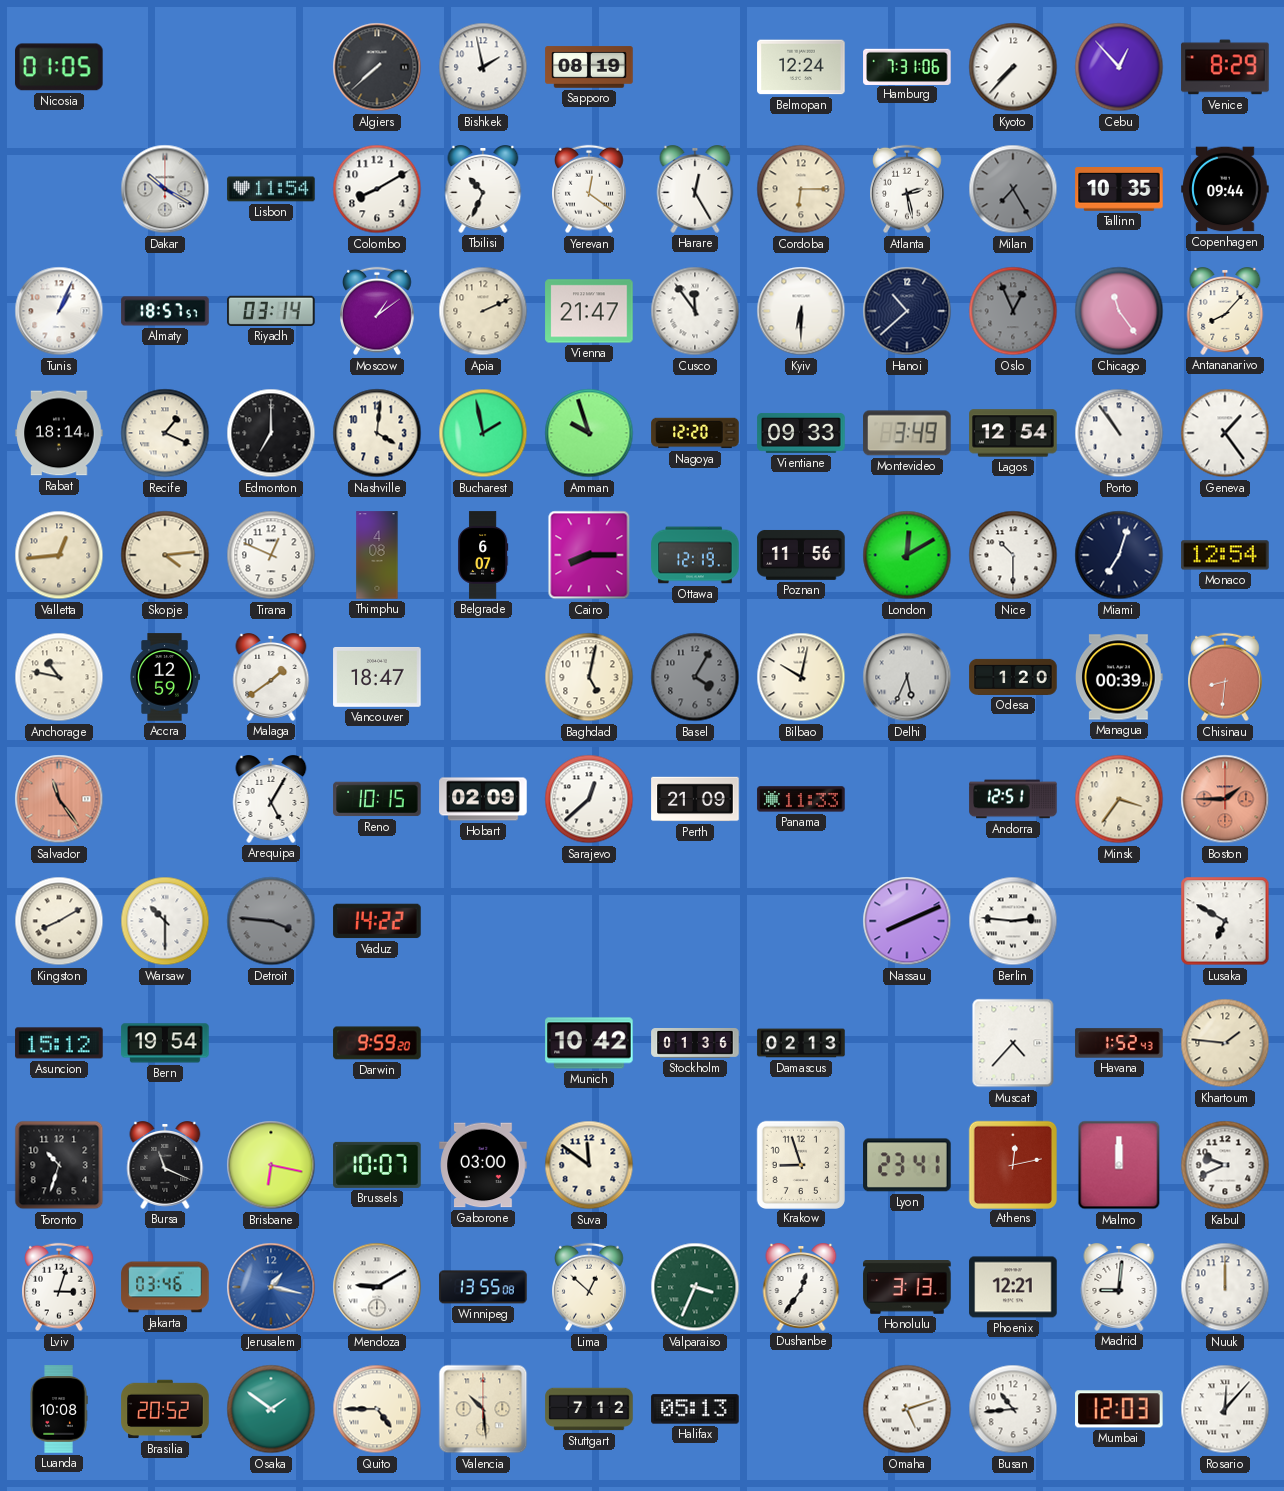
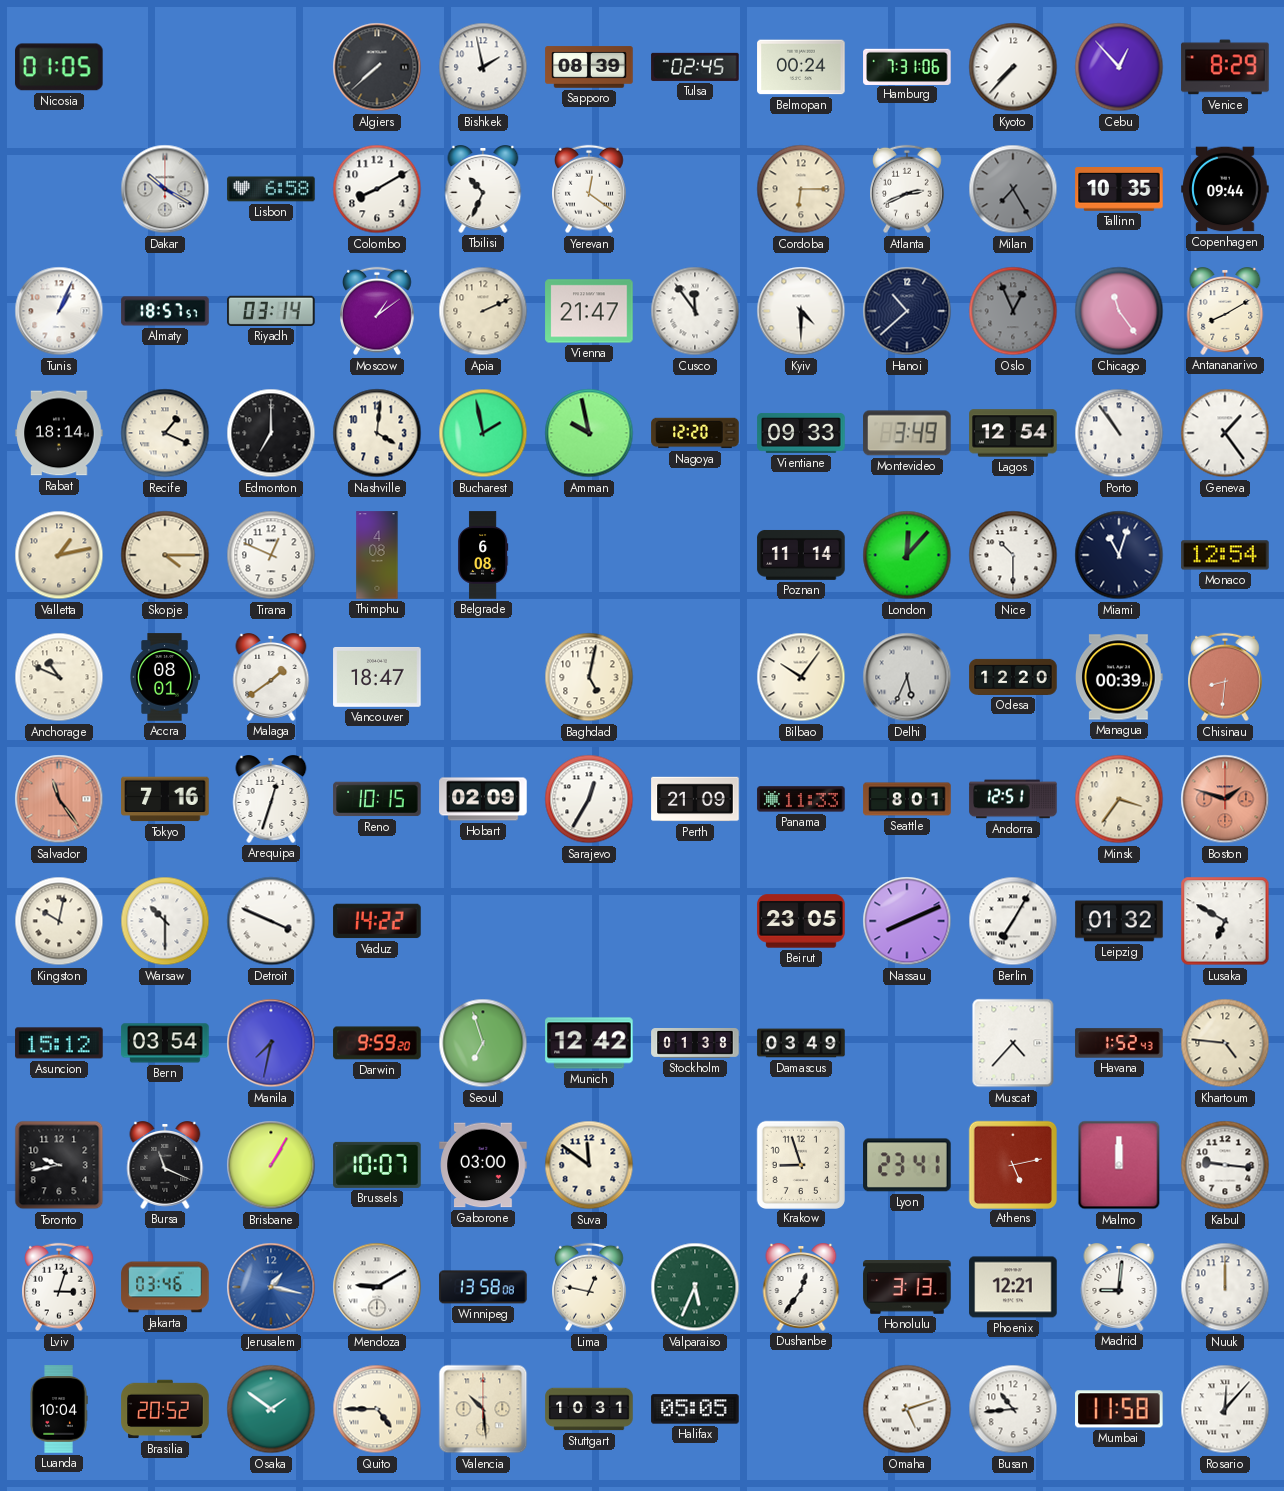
Sapporo: 08:19 -> 08:39 (589, 67)
Tulsa: none -> 02:45 (695, 67)
Belmopan: 12:24 -> 00:24 (801, 67)
Lisbon: 11:54 -> 6:58 (271, 189)
Harare: 12:25 -> none (695, 190)
Atlanta: 2:28 -> 2:41 (908, 189)
Kyiv: 6:30 -> 4:30 (801, 311)
Antananarivo: 8:07 -> 8:10 (1225, 312)
Amman: 9:57 -> 9:58 (589, 433)
Valletta: 12:44 -> 1:13 (59, 555)
Skopje: 4:14 -> 4:15 (165, 555)
Belgrade: 6:07 -> 6:08 (484, 555)
Cairo: 8:15 -> none (589, 555)
Ottawa: 12:19 -> none (695, 555)
Poznan: 11:56 -> 11:14 (801, 555)
London: 12:10 -> 12:07 (907, 555)
Miami: 7:03 -> 11:03 (1119, 555)
Anchorage: 10:47 -> 10:49 (59, 677)
Accra: 12:59 -> 08:01 (165, 677)
Basel: 4:05 -> none (695, 677)
Bilbao: 10:02 -> 10:06 (801, 677)
Odesa: 1:20 -> 12:20 (1013, 677)
Tokyo: none -> 7:16 (165, 799)
Arequipa: 5:05 -> 12:33 (271, 800)
Sarajevo: 12:38 -> 12:35 (589, 799)
Seattle: none -> 8:01 (907, 799)
Boston: 1:45 -> 1:48 (1225, 799)
Kingston: 8:10 -> 10:02 (59, 921)
Detroit: 3:46 -> 3:49 (271, 921)
Detroit dial: grey -> white (271, 921)
Beirut: none -> 23:05 (801, 921)
Berlin: 2:46 -> 7:05 (1013, 921)
Leipzig: none -> 01:32 (1119, 921)
Bern: 19:54 -> 03:54 (165, 1043)
Manila: none -> 7:32 (271, 1043)
Seoul: none -> 6:57 (483, 1043)
Munich: 10:42 -> 12:42 (589, 1043)
Stockholm: 01:36 -> 01:38 (695, 1044)
Damascus: 02:13 -> 03:49 (801, 1043)
Khartoum: 1:46 -> 4:46 (1225, 1043)
Toronto: 10:33 -> 9:43 (59, 1165)
Brisbane: 6:17 -> 1:05 (271, 1165)
Athens: 12:13 -> 5:13 (1012, 1164)
Kabul: 9:41 -> 9:16 (1225, 1165)
Winnipeg: 13:55 -> 13:58 (483, 1287)
Lima: 12:52 -> 12:47 (590, 1287)
Valparaiso: 3:34 -> 5:34 (695, 1287)
Luanda: 10:08 -> 10:04 (59, 1409)
Stuttgart: 7:12 -> 10:31 (589, 1409)
Halifax: 05:13 -> 05:05 (695, 1409)
Mumbai: 12:03 -> 11:58 (1119, 1409)
